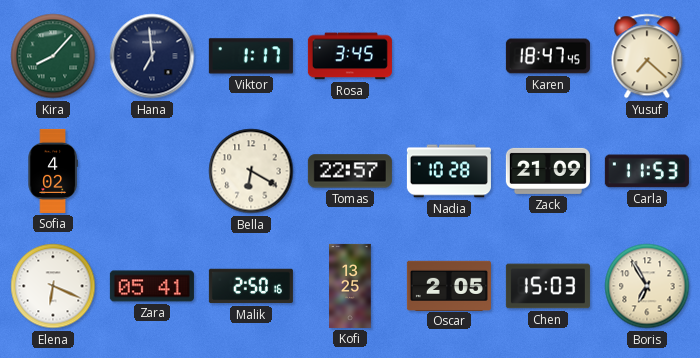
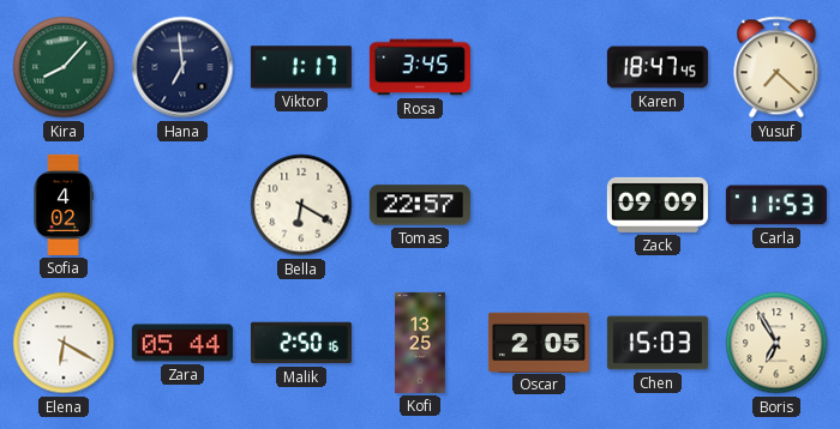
Nadia: 10:28 -> none (449, 171)
Zack: 21:09 -> 09:09 (658, 205)
Elena: 6:19 -> 6:20 (64, 343)
Zara: 05:41 -> 05:44 (182, 343)
